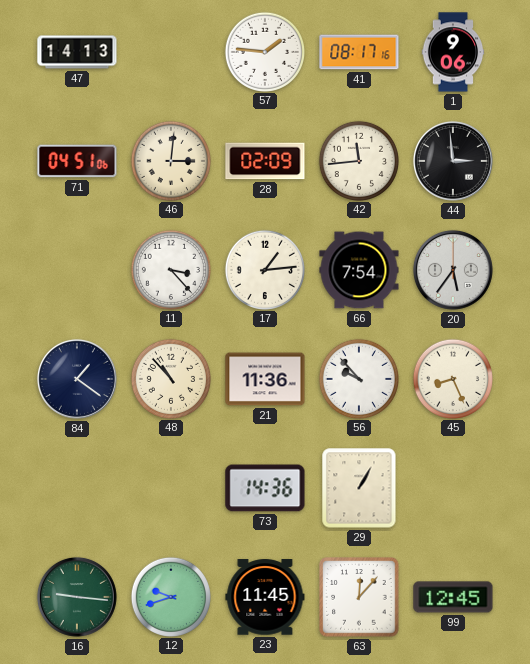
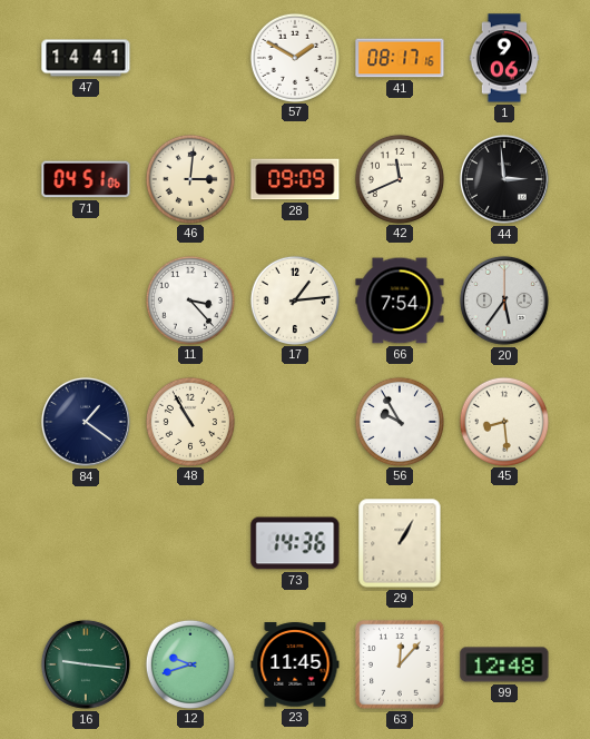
47: 14:13 -> 14:41 (86, 58)
57: 1:46 -> 1:50 (294, 57)
28: 02:09 -> 09:09 (295, 179)
42: 11:44 -> 11:41 (399, 178)
48: 10:53 -> 10:55 (189, 421)
21: 11:36 -> none (265, 379)
56: 9:53 -> 9:55 (399, 421)
45: 8:26 -> 8:29 (503, 421)
99: 12:45 -> 12:48 (504, 664)
